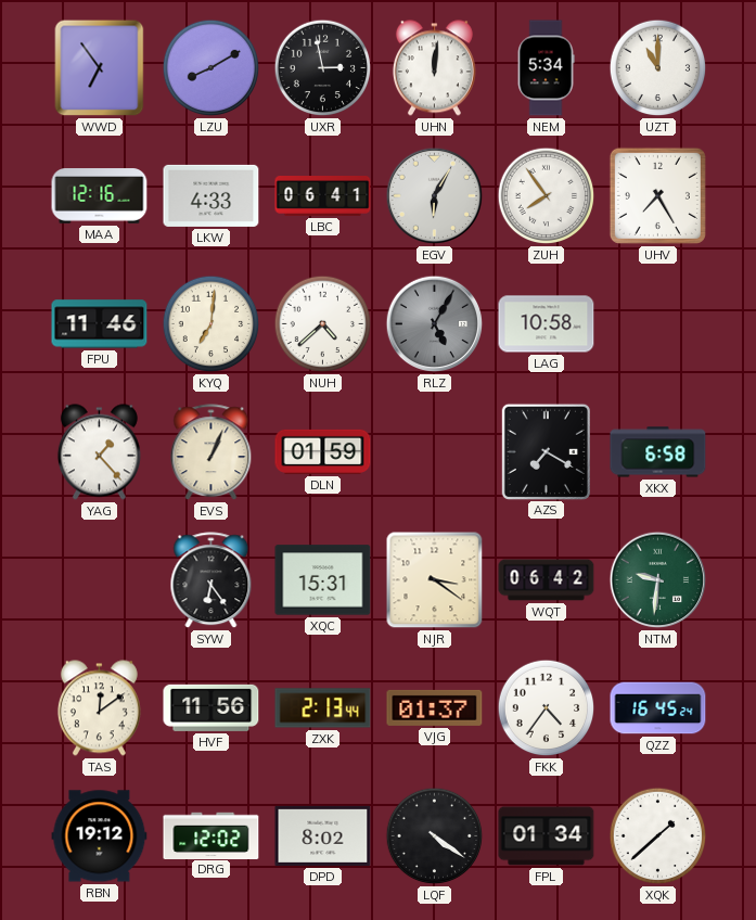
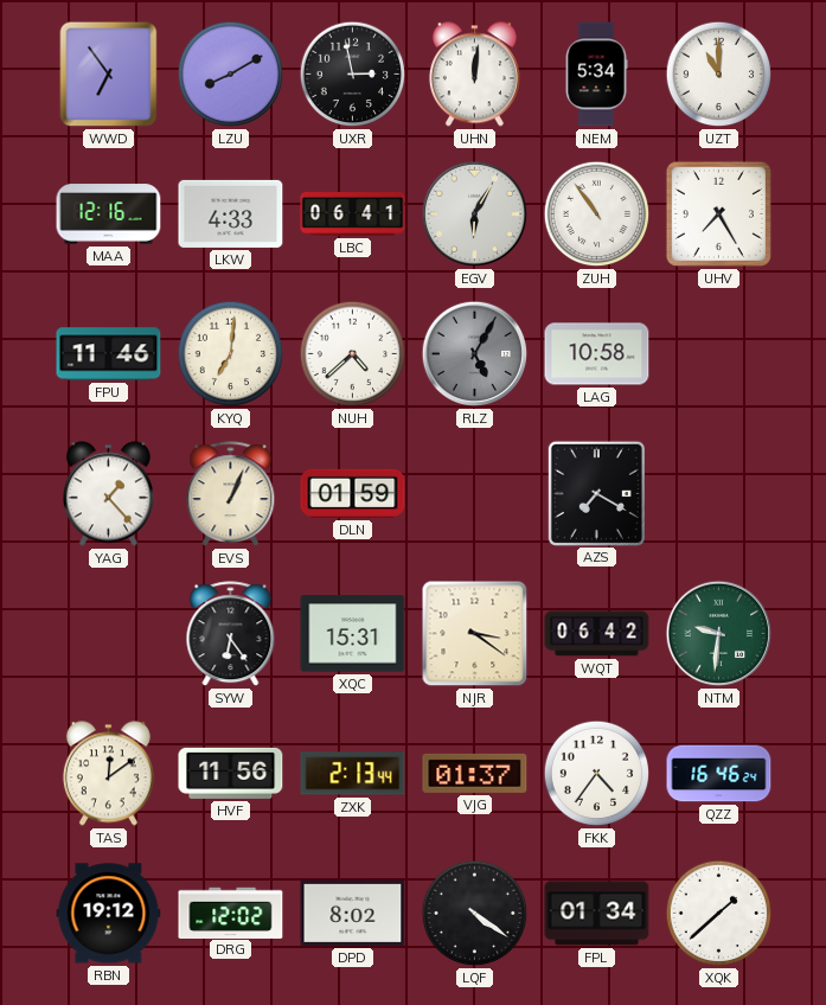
ZUH: 7:54 -> 10:54 (597, 215)
XKX: 6:58 -> none (658, 452)
QZZ: 16:45 -> 16:46 (719, 774)
